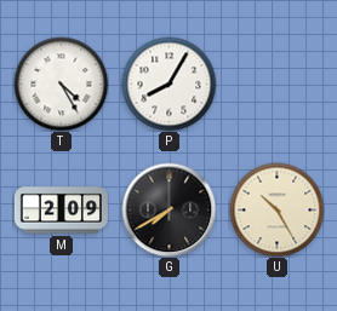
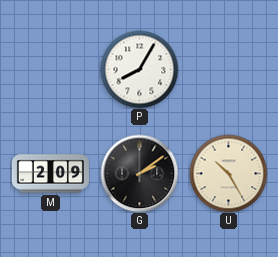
T: 4:25 -> none (61, 83)
G: 7:40 -> 2:09 (139, 173)
